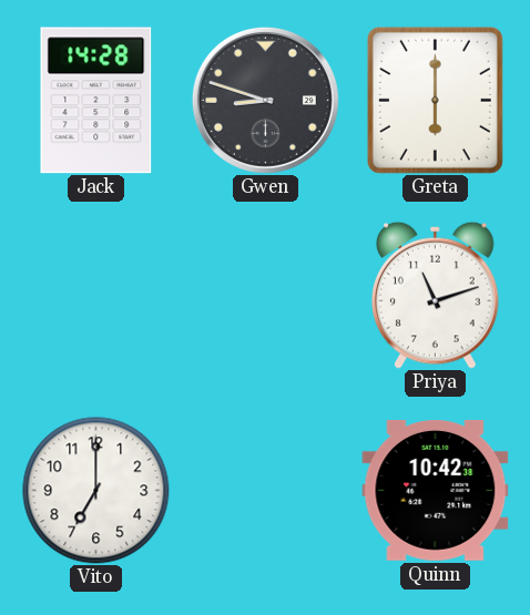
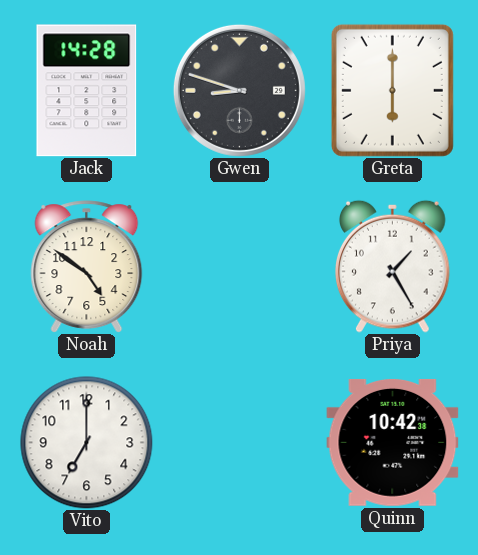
Noah: none -> 4:51 (87, 267)
Priya: 11:12 -> 1:25 (393, 266)
